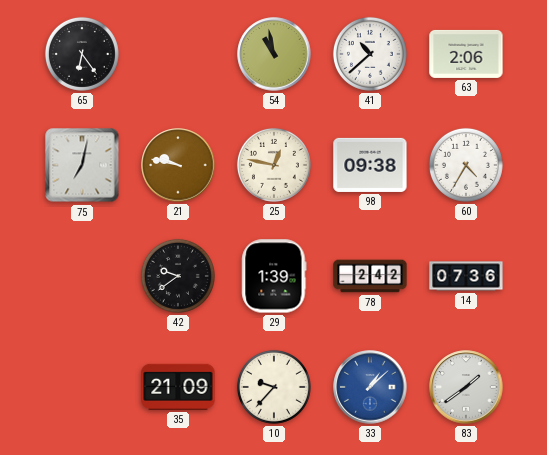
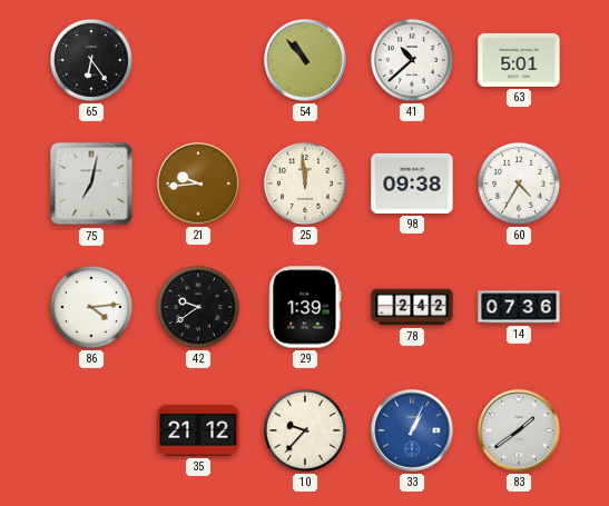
54: 10:58 -> 10:53 (305, 60)
63: 2:06 -> 5:01 (519, 60)
21: 9:47 -> 9:44 (198, 183)
25: 12:47 -> 11:59 (305, 183)
86: none -> 4:14 (91, 307)
35: 21:09 -> 21:12 (198, 430)
33: 1:08 -> 1:04 (412, 430)
